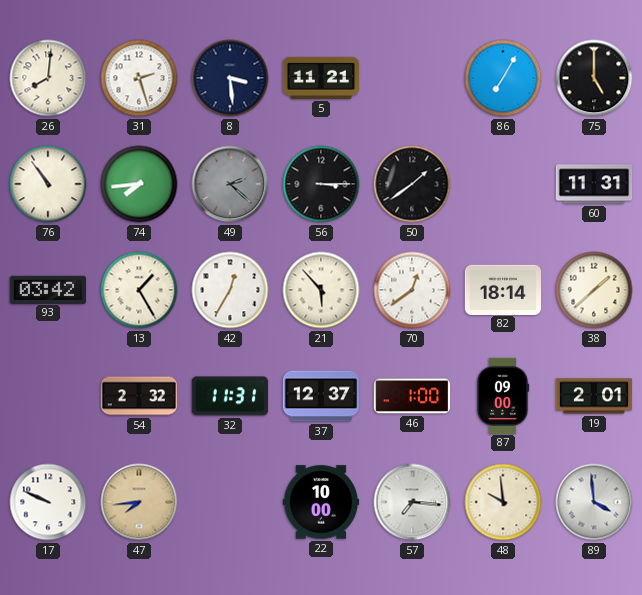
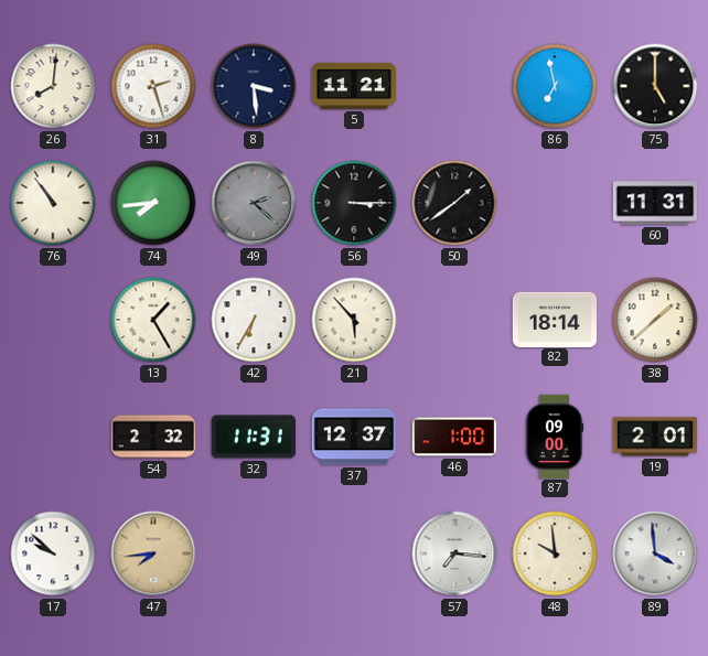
86: 7:05 -> 6:58 (555, 86)
93: 03:42 -> none (47, 289)
42: 12:35 -> 6:35 (254, 320)
70: 12:39 -> none (412, 290)
17: 9:49 -> 9:52 (53, 553)
22: 10:00 -> none (321, 502)
